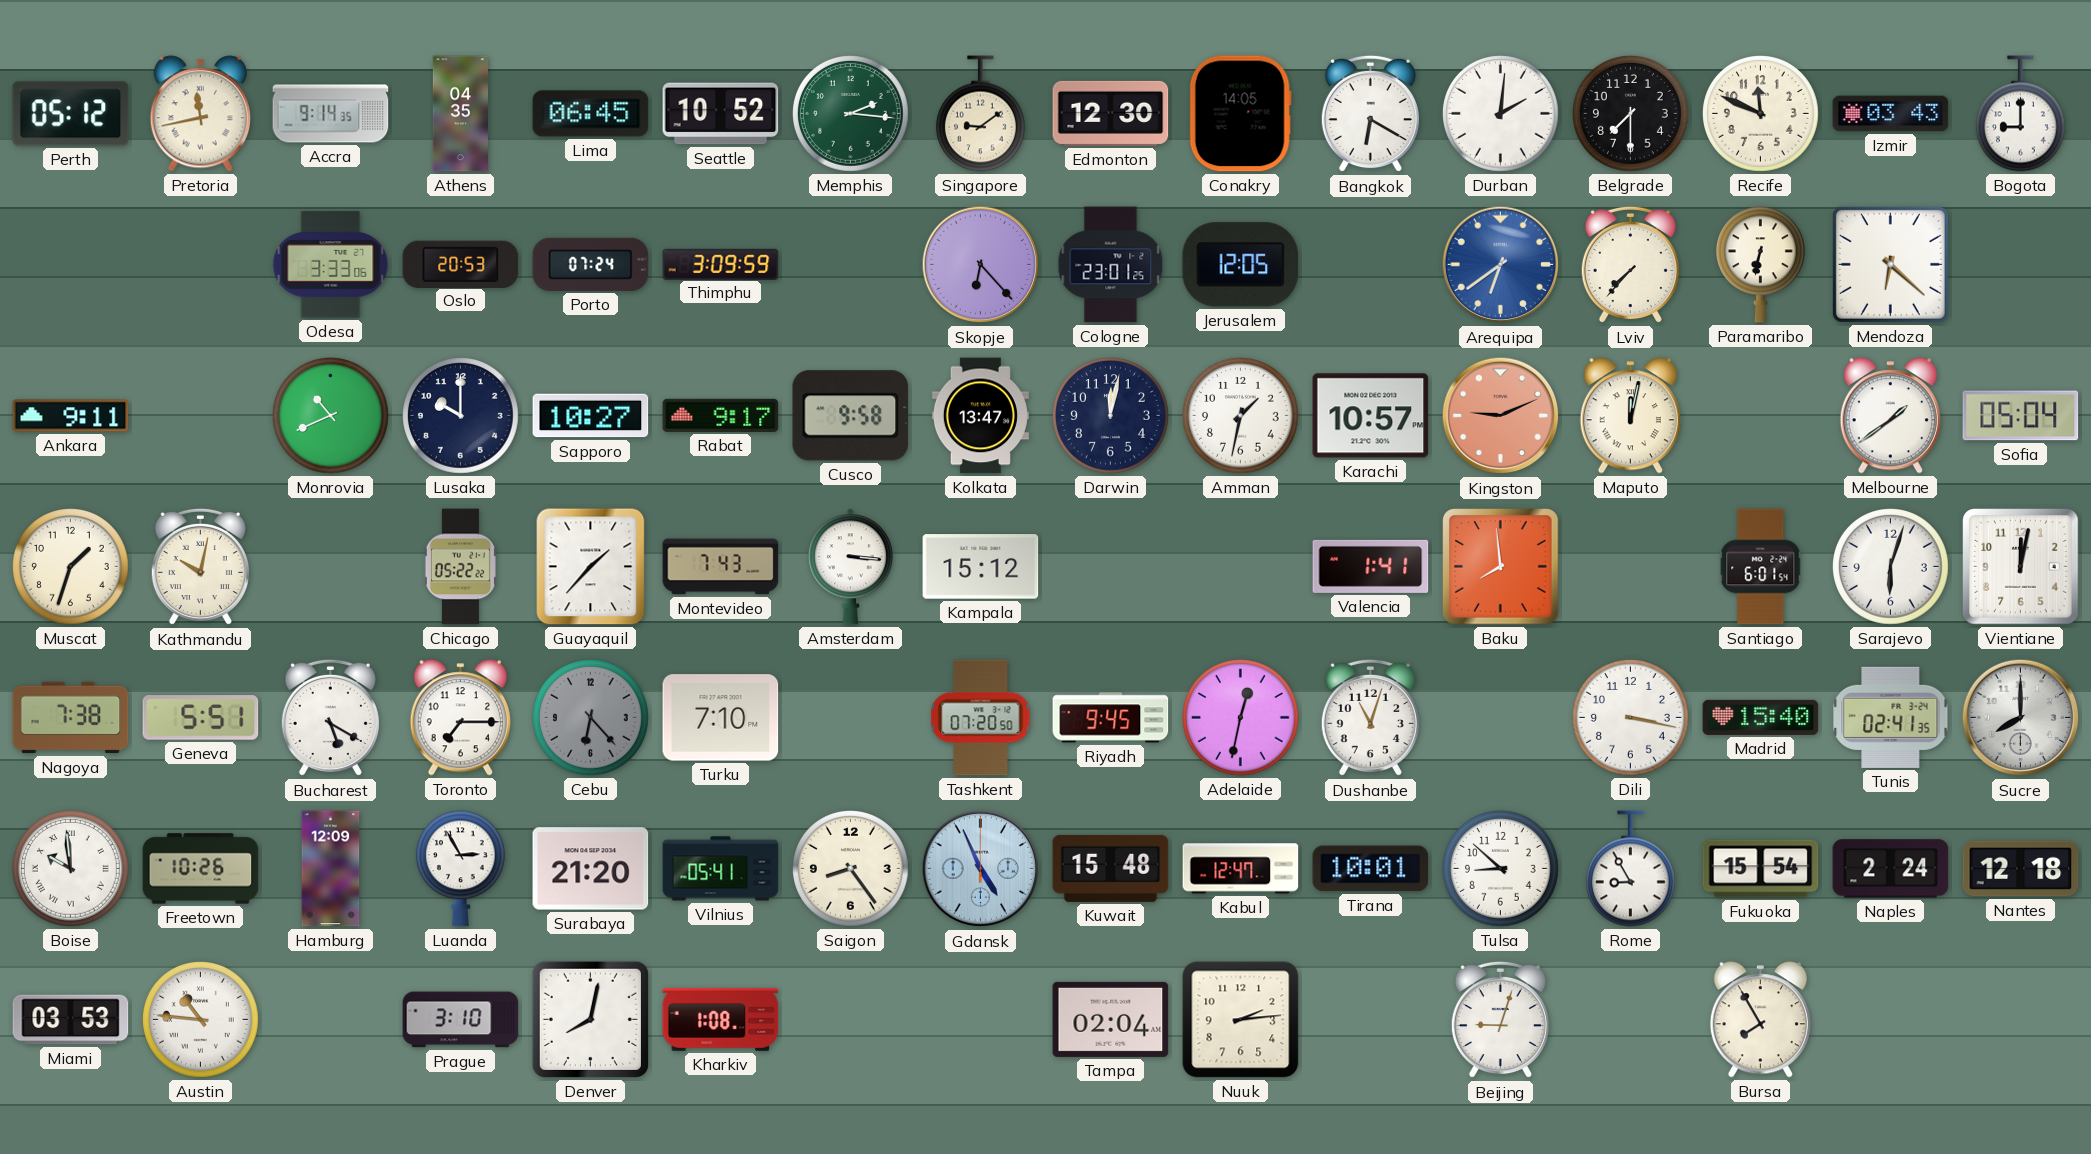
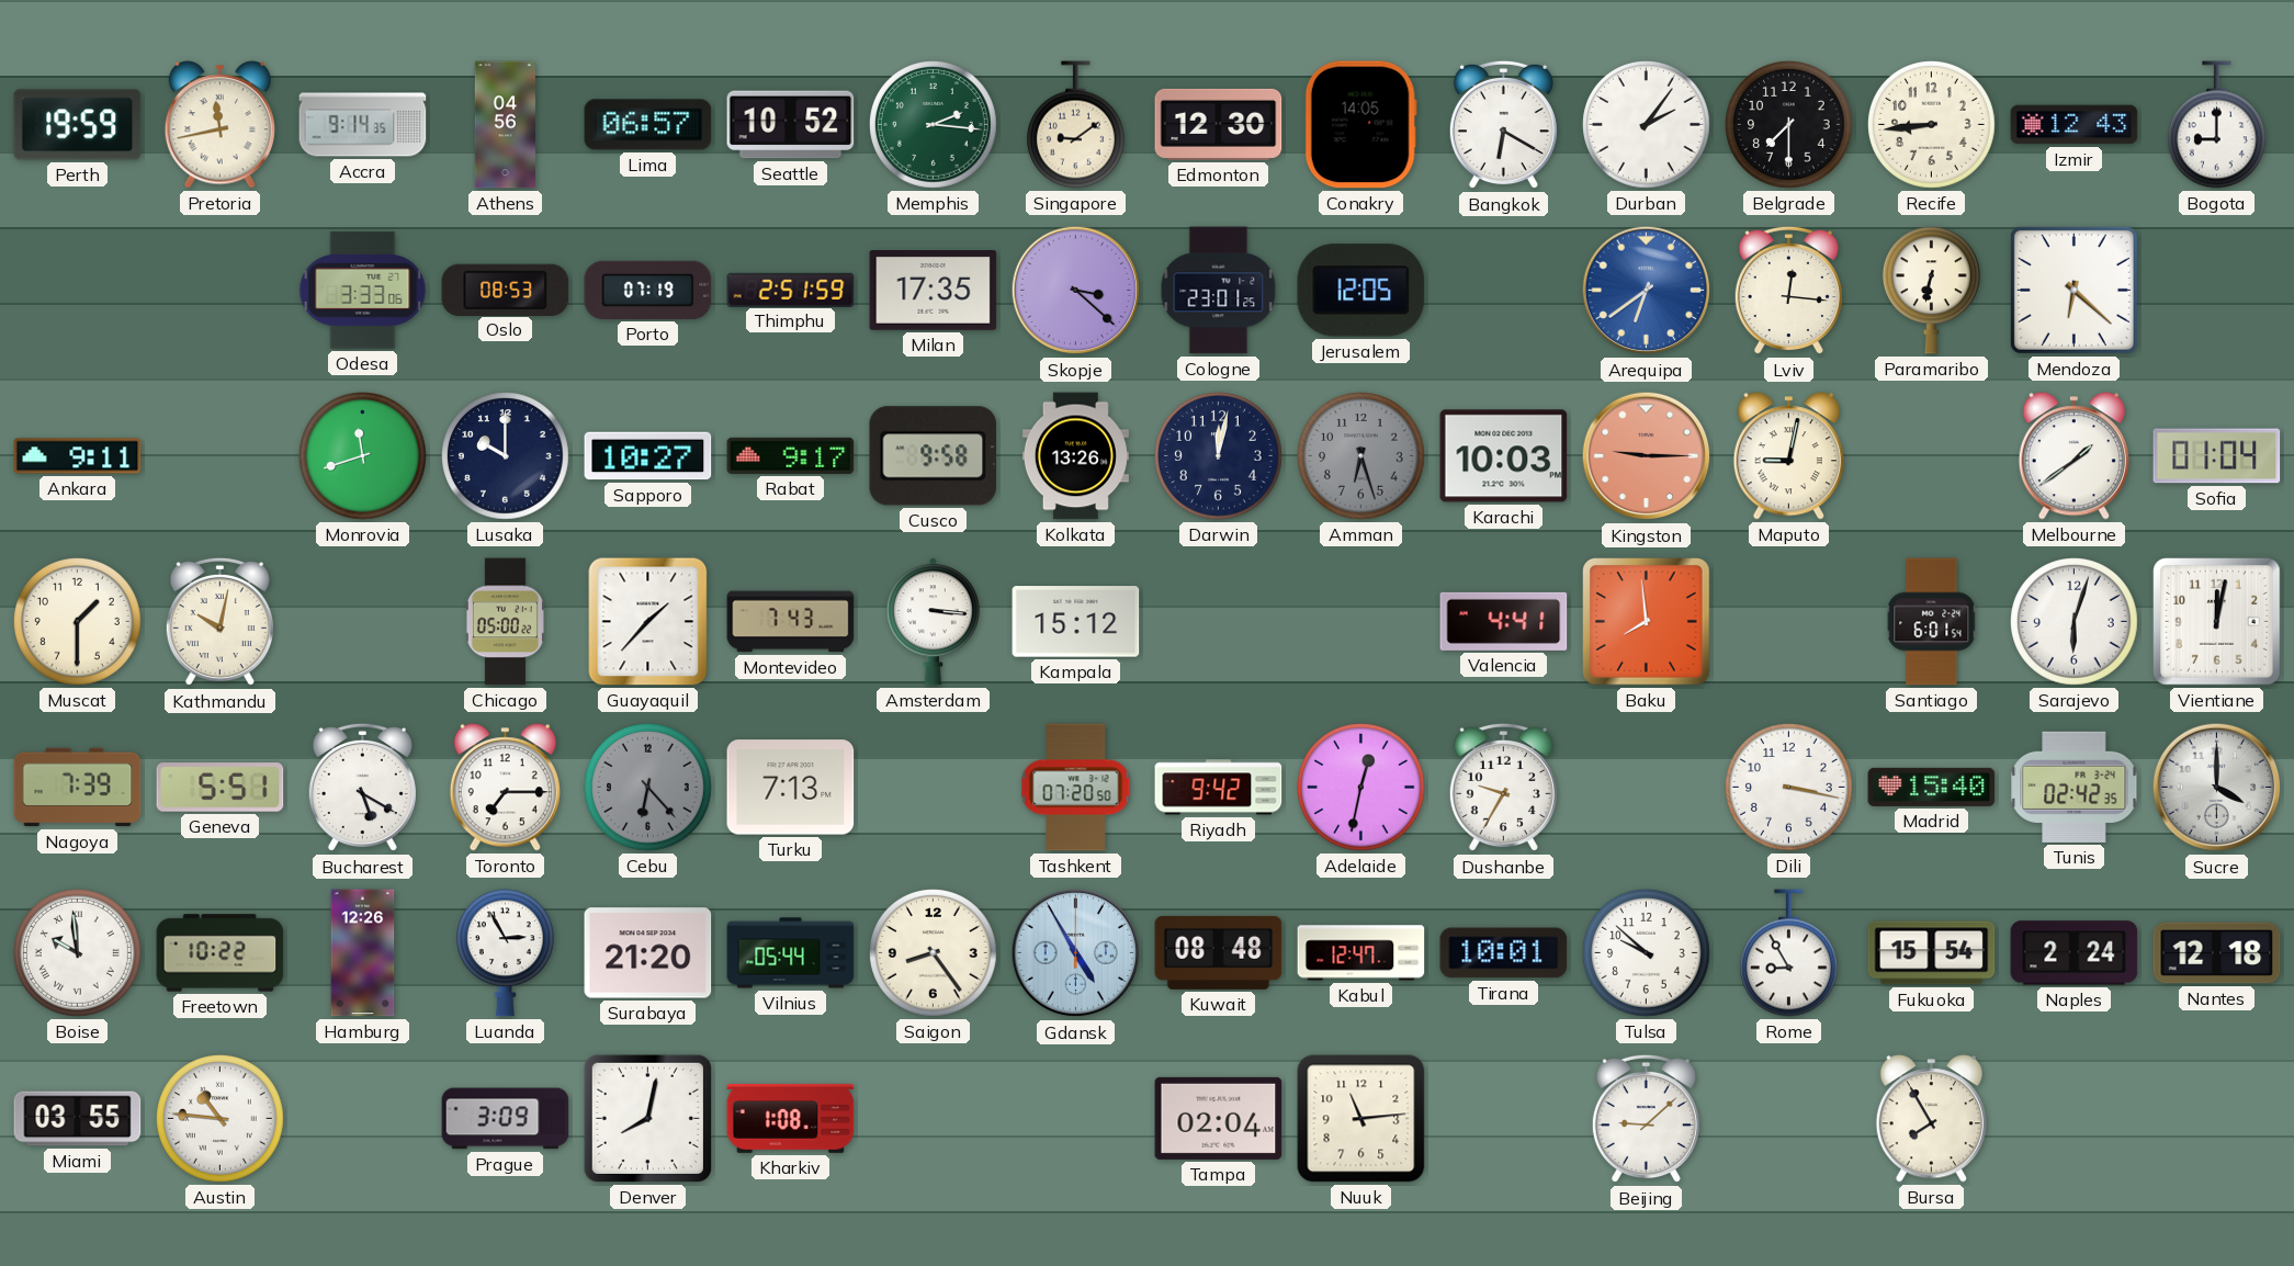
Perth: 05:12 -> 19:59 (78, 125)
Athens: 04:35 -> 04:56 (505, 125)
Lima: 06:45 -> 06:57 (648, 125)
Durban: 2:01 -> 2:06 (1647, 125)
Recife: 11:49 -> 8:44 (1932, 125)
Izmir: 03:43 -> 12:43 (2075, 125)
Oslo: 20:53 -> 08:53 (506, 290)
Porto: 07:24 -> 07:19 (648, 290)
Thimphu: 3:09 -> 2:51 (791, 290)
Milan: none -> 17:35 (934, 291)
Skopje: 6:23 -> 3:22 (1076, 291)
Lviv: 7:37 -> 12:16 (1788, 291)
Monrovia: 10:41 -> 11:42 (363, 456)
Kolkata: 13:47 -> 13:26 (1075, 456)
Amman: 1:32 -> 6:27 (1361, 456)
Amman dial: white -> grey (1361, 456)
Karachi: 10:57 -> 10:03 (1504, 456)
Kingston: 9:11 -> 9:15 (1647, 456)
Maputo: 12:02 -> 9:02 (1788, 456)
Sofia: 05:04 -> 01:04 (2217, 456)
Muscat: 1:33 -> 1:30 (78, 622)
Chicago: 05:22 -> 05:00 (505, 622)
Valencia: 1:41 -> 4:41 (1504, 621)
Nagoya: 7:38 -> 7:39 (78, 788)
Turku: 7:10 -> 7:13 (791, 788)
Riyadh: 9:45 -> 9:42 (1219, 788)
Dushanbe: 11:03 -> 9:35 (1503, 788)
Tunis: 02:41 -> 02:42 (2075, 787)
Sucre: 8:00 -> 4:00 (2217, 788)
Freetown: 10:26 -> 10:22 (221, 953)
Hamburg: 12:09 -> 12:26 (363, 953)
Vilnius: 05:41 -> 05:44 (791, 953)
Gdansk: 4:56 -> 4:55 (1076, 953)
Kuwait: 15:48 -> 08:48 (1219, 952)
Tulsa: 8:52 -> 9:52 (1647, 953)
Miami: 03:53 -> 03:55 (78, 1119)
Prague: 3:10 -> 3:09 (506, 1119)
Nuuk: 2:14 -> 11:14 (1361, 1119)
Beijing: 9:03 -> 9:08 (1646, 1119)
